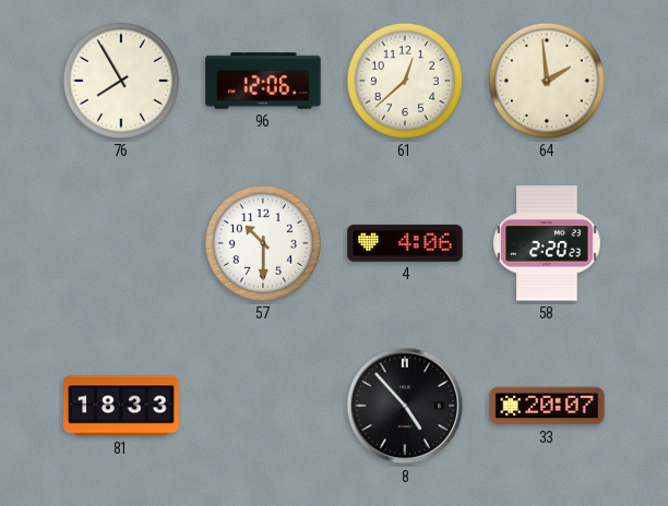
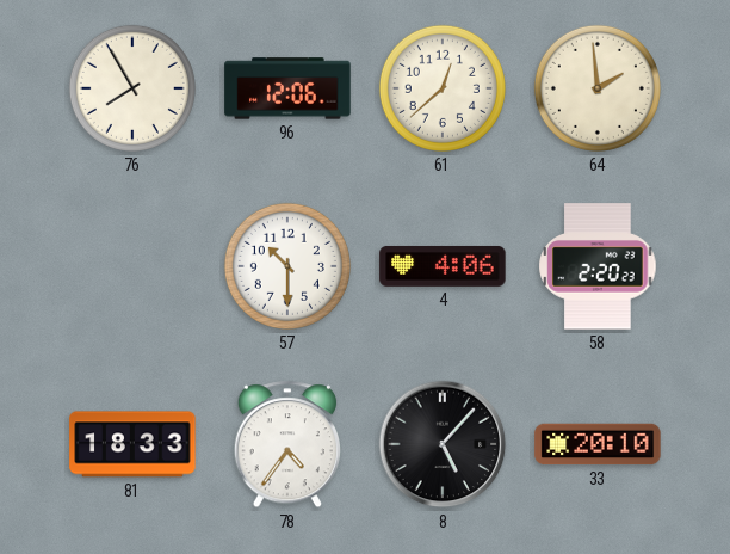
78: none -> 4:36 (286, 445)
8: 4:53 -> 5:07 (443, 444)
33: 20:07 -> 20:10 (598, 444)
